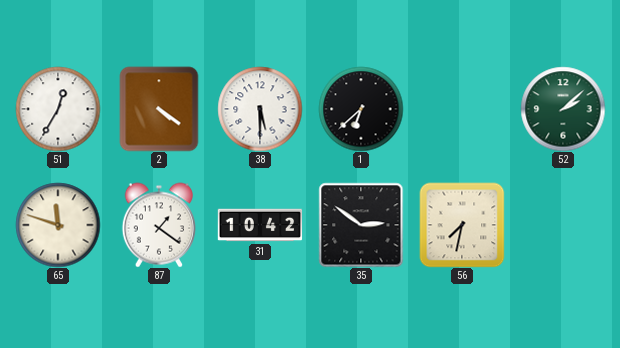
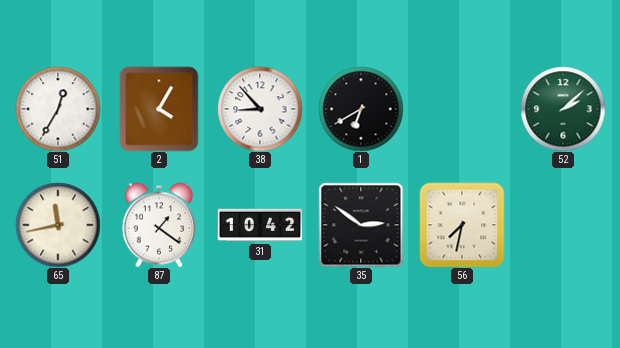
2: 4:21 -> 4:05 (159, 109)
38: 5:30 -> 8:53 (260, 109)
1: 6:38 -> 6:40 (361, 109)
65: 11:48 -> 11:43 (58, 225)
